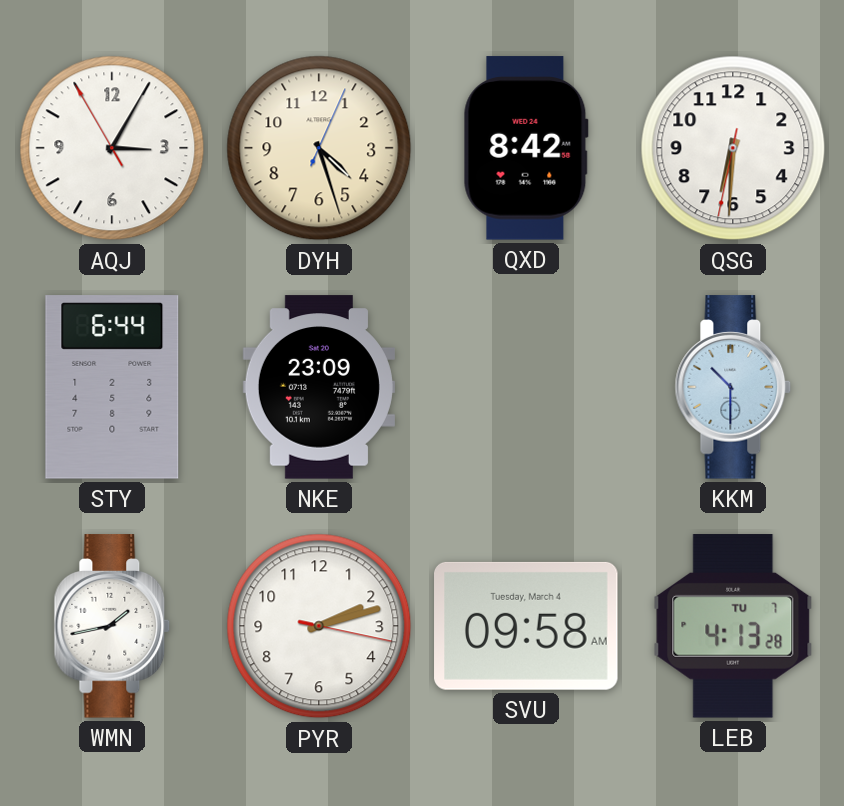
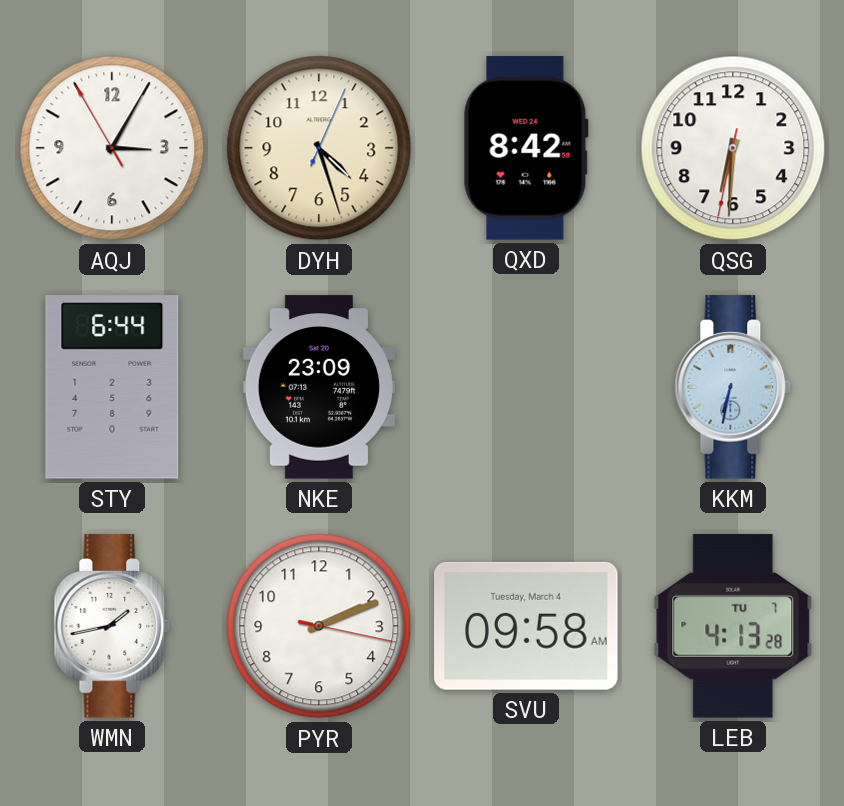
KKM: 10:30 -> 6:32 (733, 387)
PYR: 2:12 -> 2:11 (319, 626)
